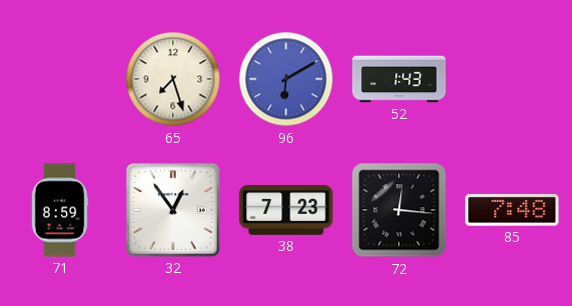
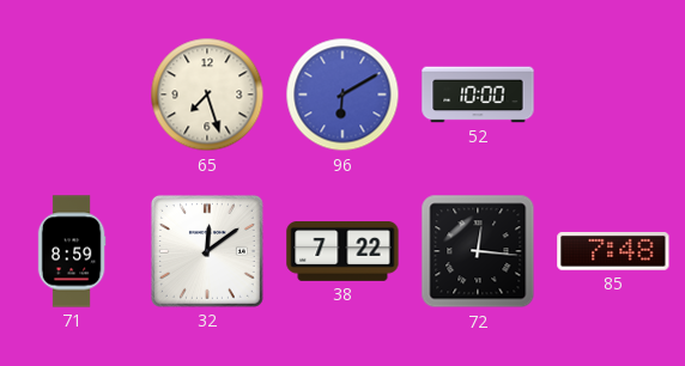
52: 1:43 -> 10:00 (478, 94)
32: 12:54 -> 12:09 (207, 251)
38: 7:23 -> 7:22 (342, 252)
